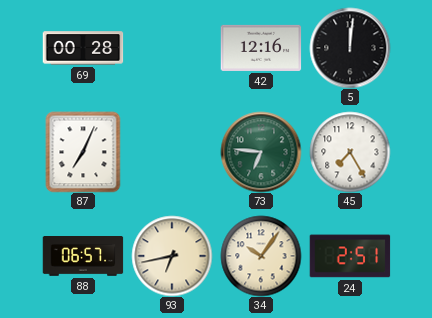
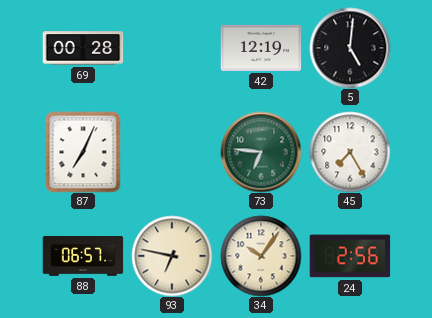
42: 12:16 -> 12:19 (261, 48)
5: 12:01 -> 5:01 (350, 48)
93: 6:43 -> 6:47 (172, 256)
24: 2:51 -> 2:56 (350, 256)
